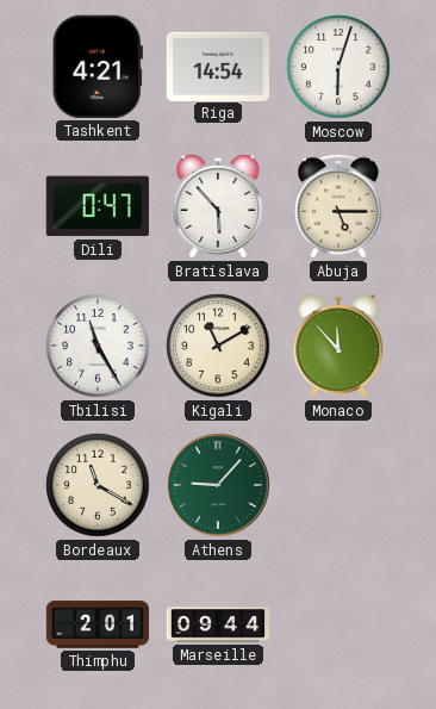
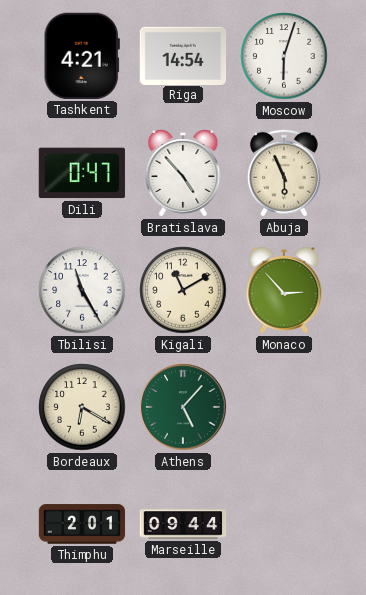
Bratislava: 5:53 -> 4:53 (183, 174)
Abuja: 5:15 -> 5:56 (284, 173)
Monaco: 11:53 -> 2:53 (284, 291)
Bordeaux: 11:20 -> 6:20 (82, 407)
Athens: 9:07 -> 5:07 (183, 407)
